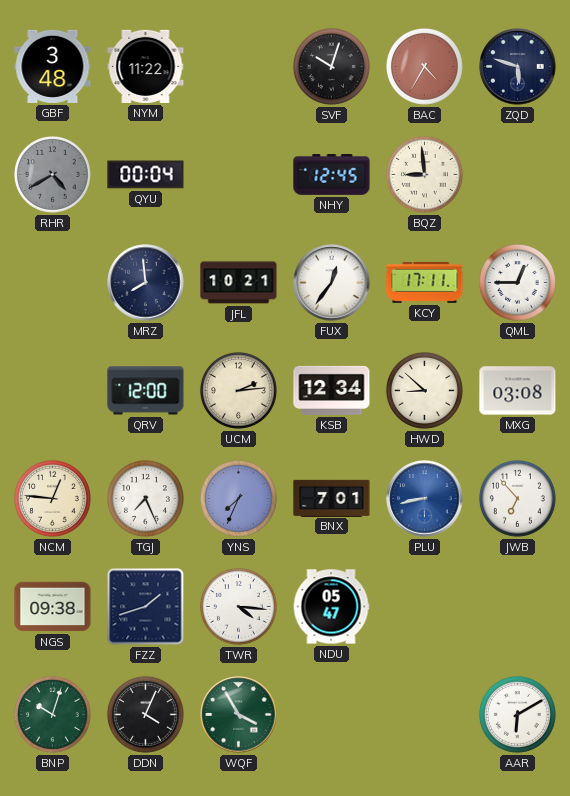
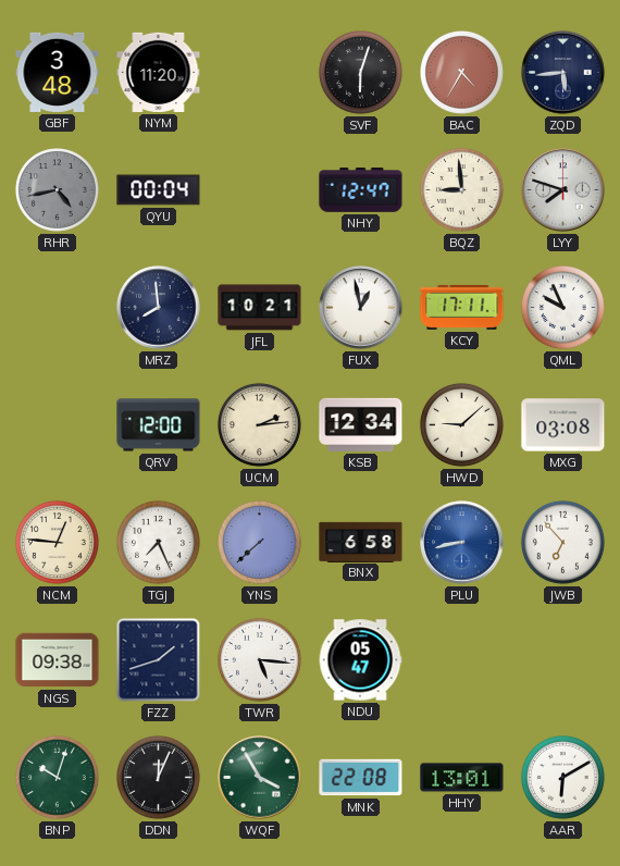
NYM: 11:22 -> 11:20 (159, 72)
SVF: 10:03 -> 6:03 (360, 72)
ZQD: 5:48 -> 5:44 (563, 73)
RHR: 4:40 -> 4:43 (57, 189)
NHY: 12:45 -> 12:47 (361, 190)
LYY: none -> 7:48 (563, 190)
FUX: 12:36 -> 12:58 (361, 308)
QML: 12:45 -> 9:56 (562, 307)
HWD: 8:52 -> 9:08 (461, 424)
YNS: 7:34 -> 7:38 (259, 542)
BNX: 7:01 -> 6:58 (361, 542)
TWR: 4:16 -> 5:16 (259, 659)
DDN: 4:04 -> 12:04 (158, 777)
MNK: none -> 22:08 (361, 778)
HHY: none -> 13:01 (462, 778)
